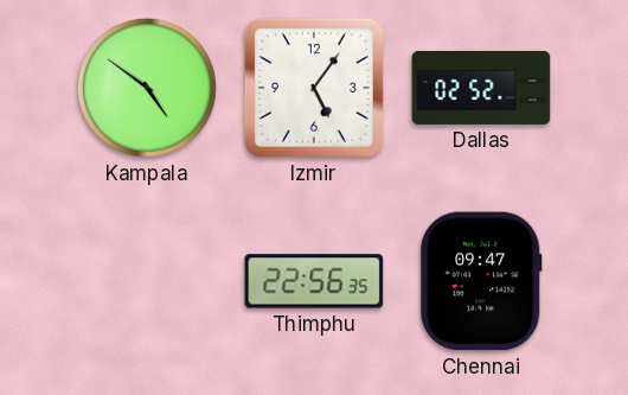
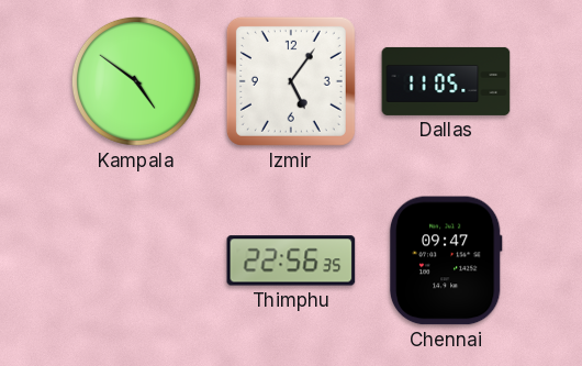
Dallas: 02:52 -> 11:05 (446, 81)
